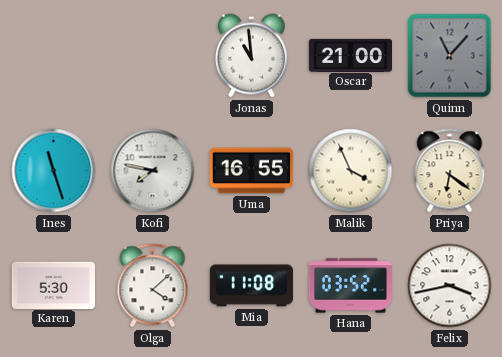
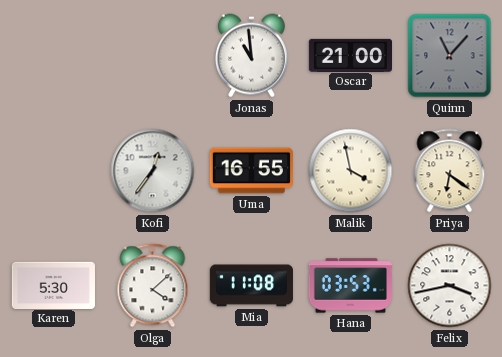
Ines: 11:27 -> none (54, 171)
Kofi: 7:47 -> 12:36 (153, 171)
Malik: 3:56 -> 3:58 (351, 171)
Hana: 03:52 -> 03:53 (350, 286)
